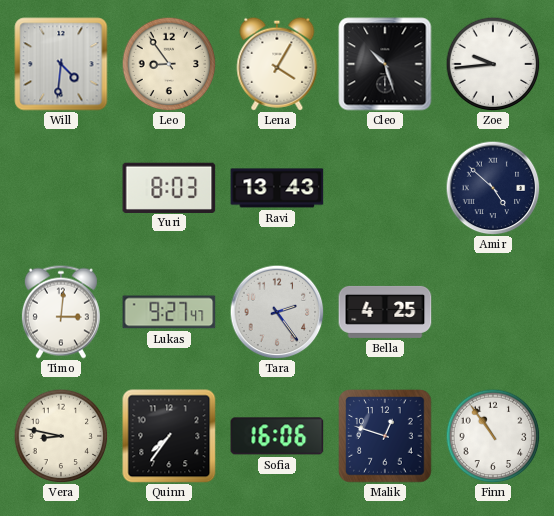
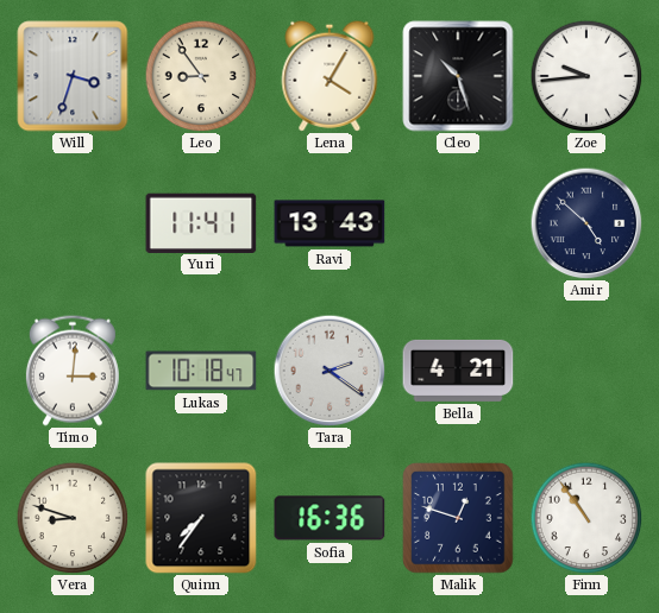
Will: 4:31 -> 3:33 (73, 76)
Yuri: 8:03 -> 11:41 (201, 222)
Lukas: 9:27 -> 10:18 (201, 371)
Tara: 2:24 -> 2:21 (329, 371)
Bella: 4:25 -> 4:21 (458, 371)
Vera: 8:47 -> 8:48 (73, 518)
Sofia: 16:06 -> 16:36 (329, 518)
